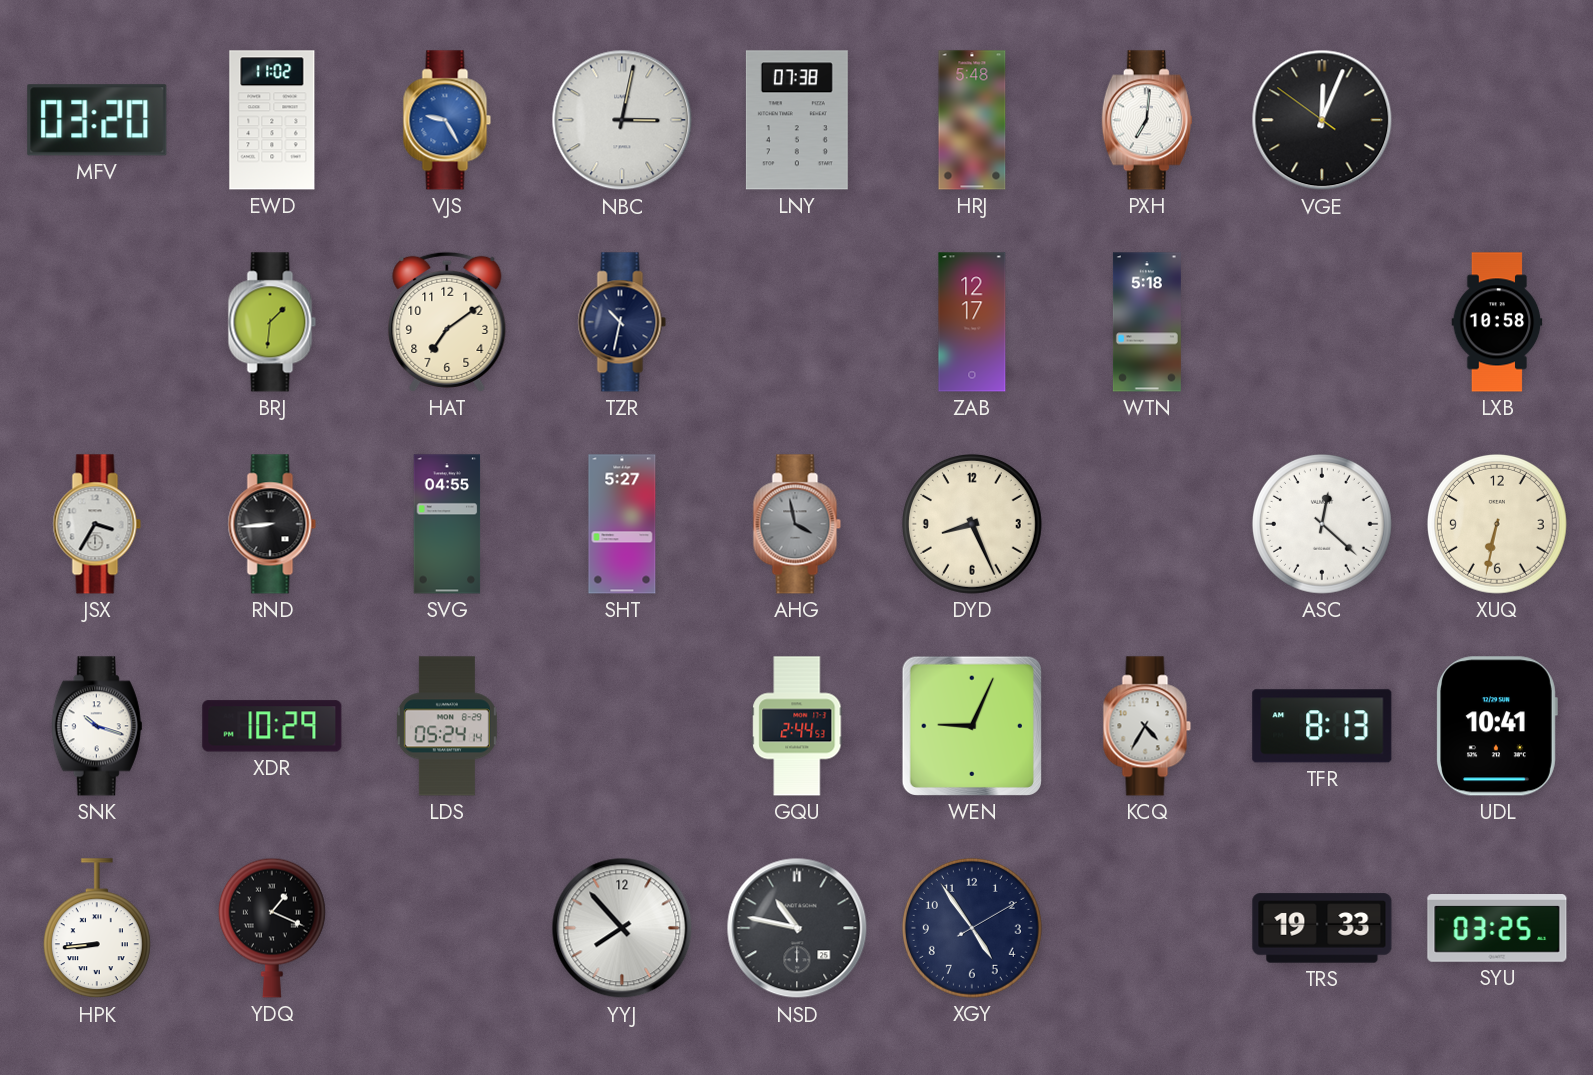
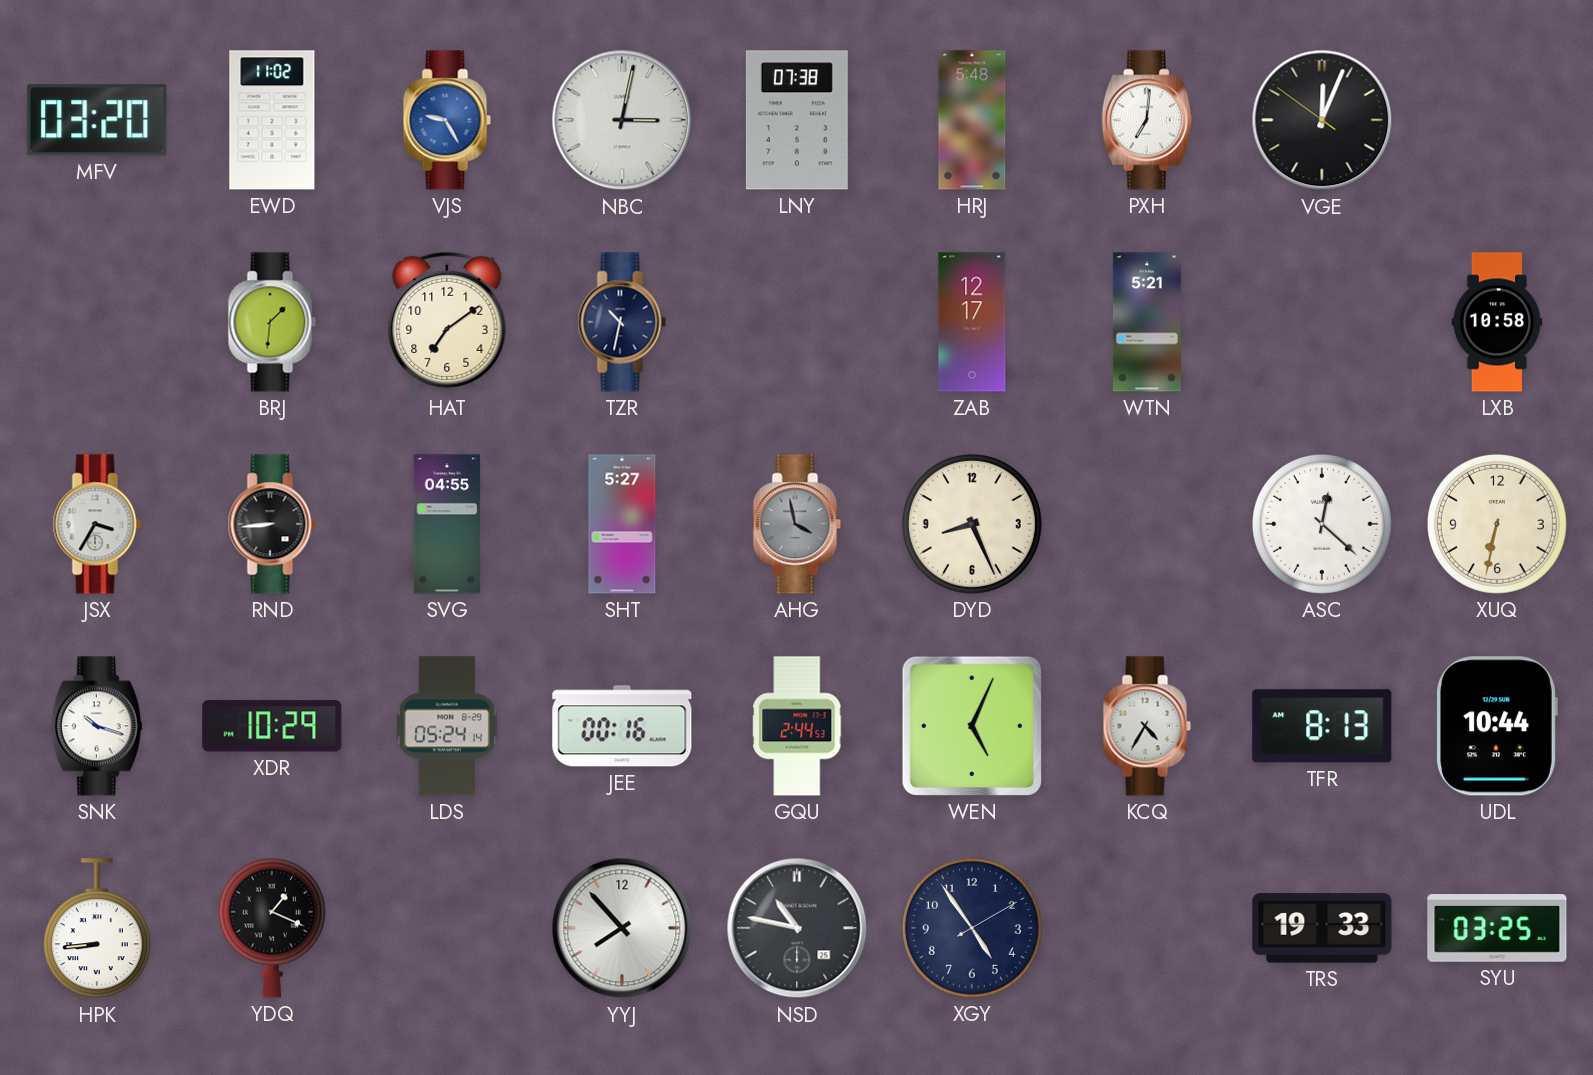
WTN: 5:18 -> 5:21 (1147, 322)
JEE: none -> 00:16 (622, 726)
WEN: 9:04 -> 5:04 (972, 726)
UDL: 10:41 -> 10:44 (1497, 726)
